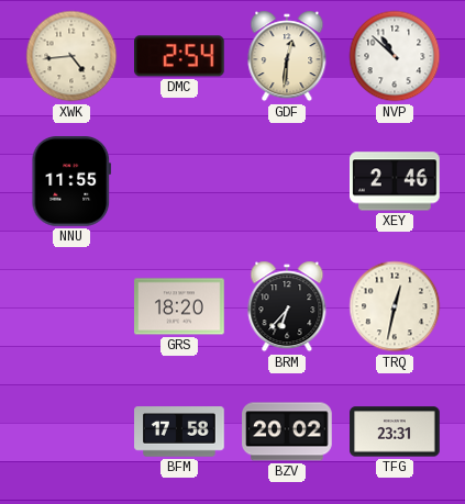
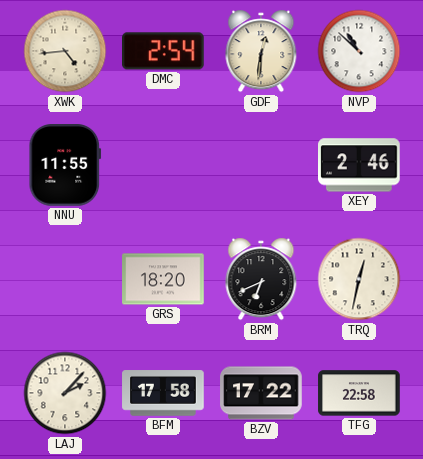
BRM: 6:37 -> 6:41 (261, 279)
LAJ: none -> 2:07 (65, 393)
BZV: 20:02 -> 17:22 (261, 393)
TFG: 23:31 -> 22:58 (359, 393)
